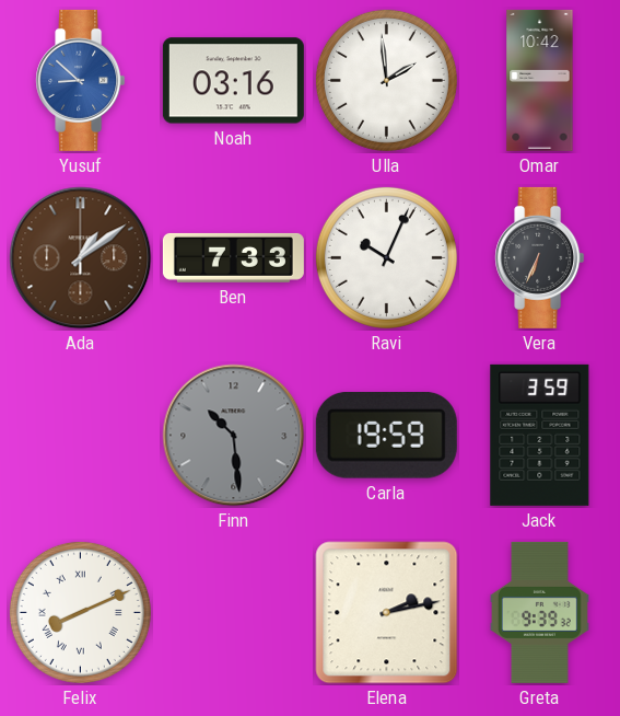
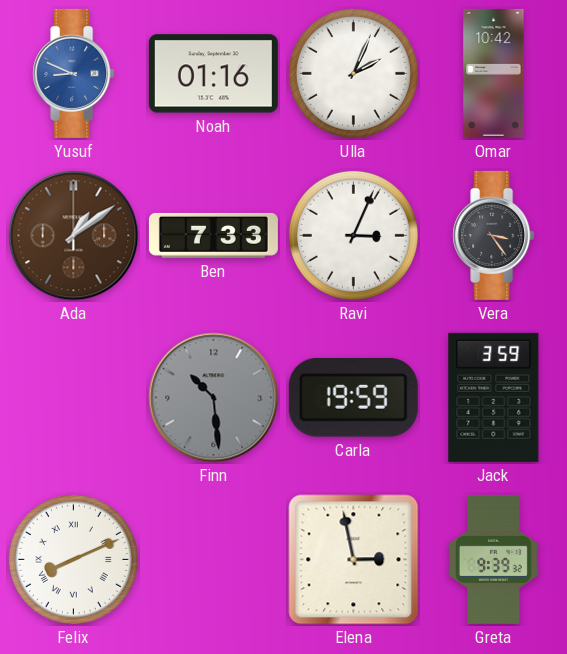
Yusuf: 8:52 -> 8:49 (74, 73)
Noah: 03:16 -> 01:16 (213, 74)
Ulla: 1:59 -> 2:04 (353, 73)
Ravi: 10:04 -> 3:04 (353, 235)
Vera: 6:34 -> 3:24 (494, 235)
Elena: 2:13 -> 2:58 (354, 560)
